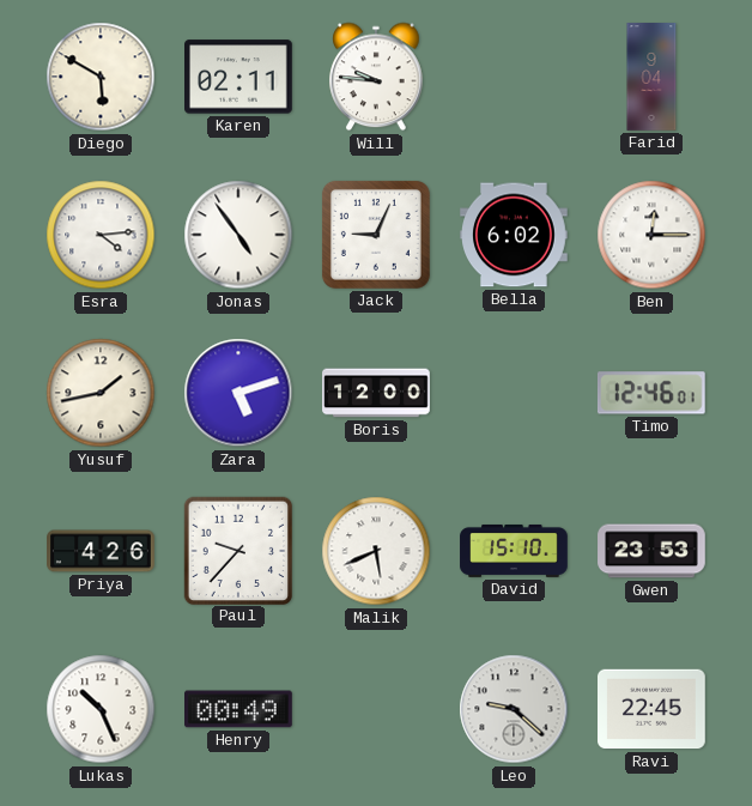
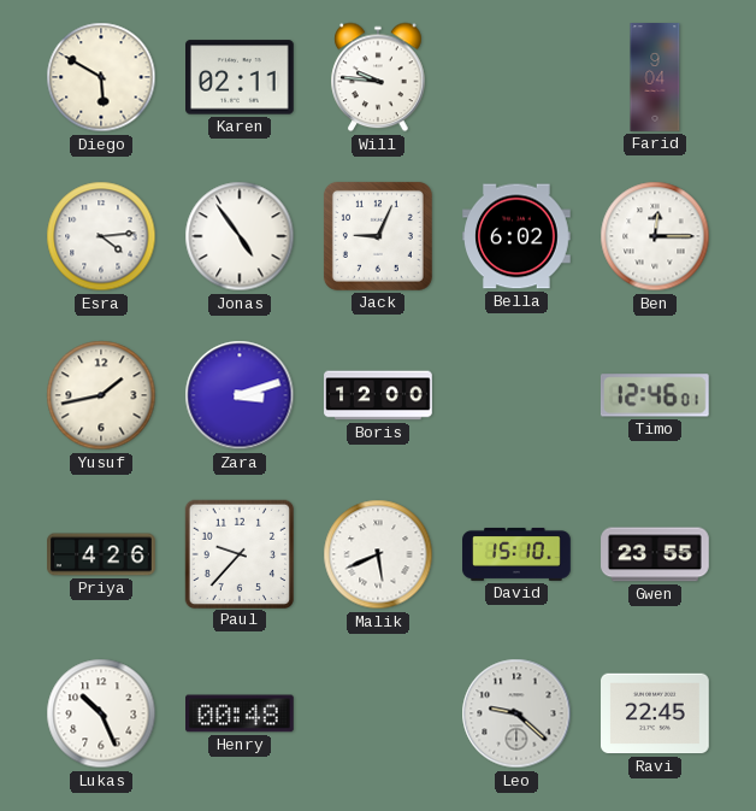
Zara: 5:12 -> 3:12 (240, 395)
Gwen: 23:53 -> 23:55 (655, 554)
Henry: 00:49 -> 00:48 (241, 713)
